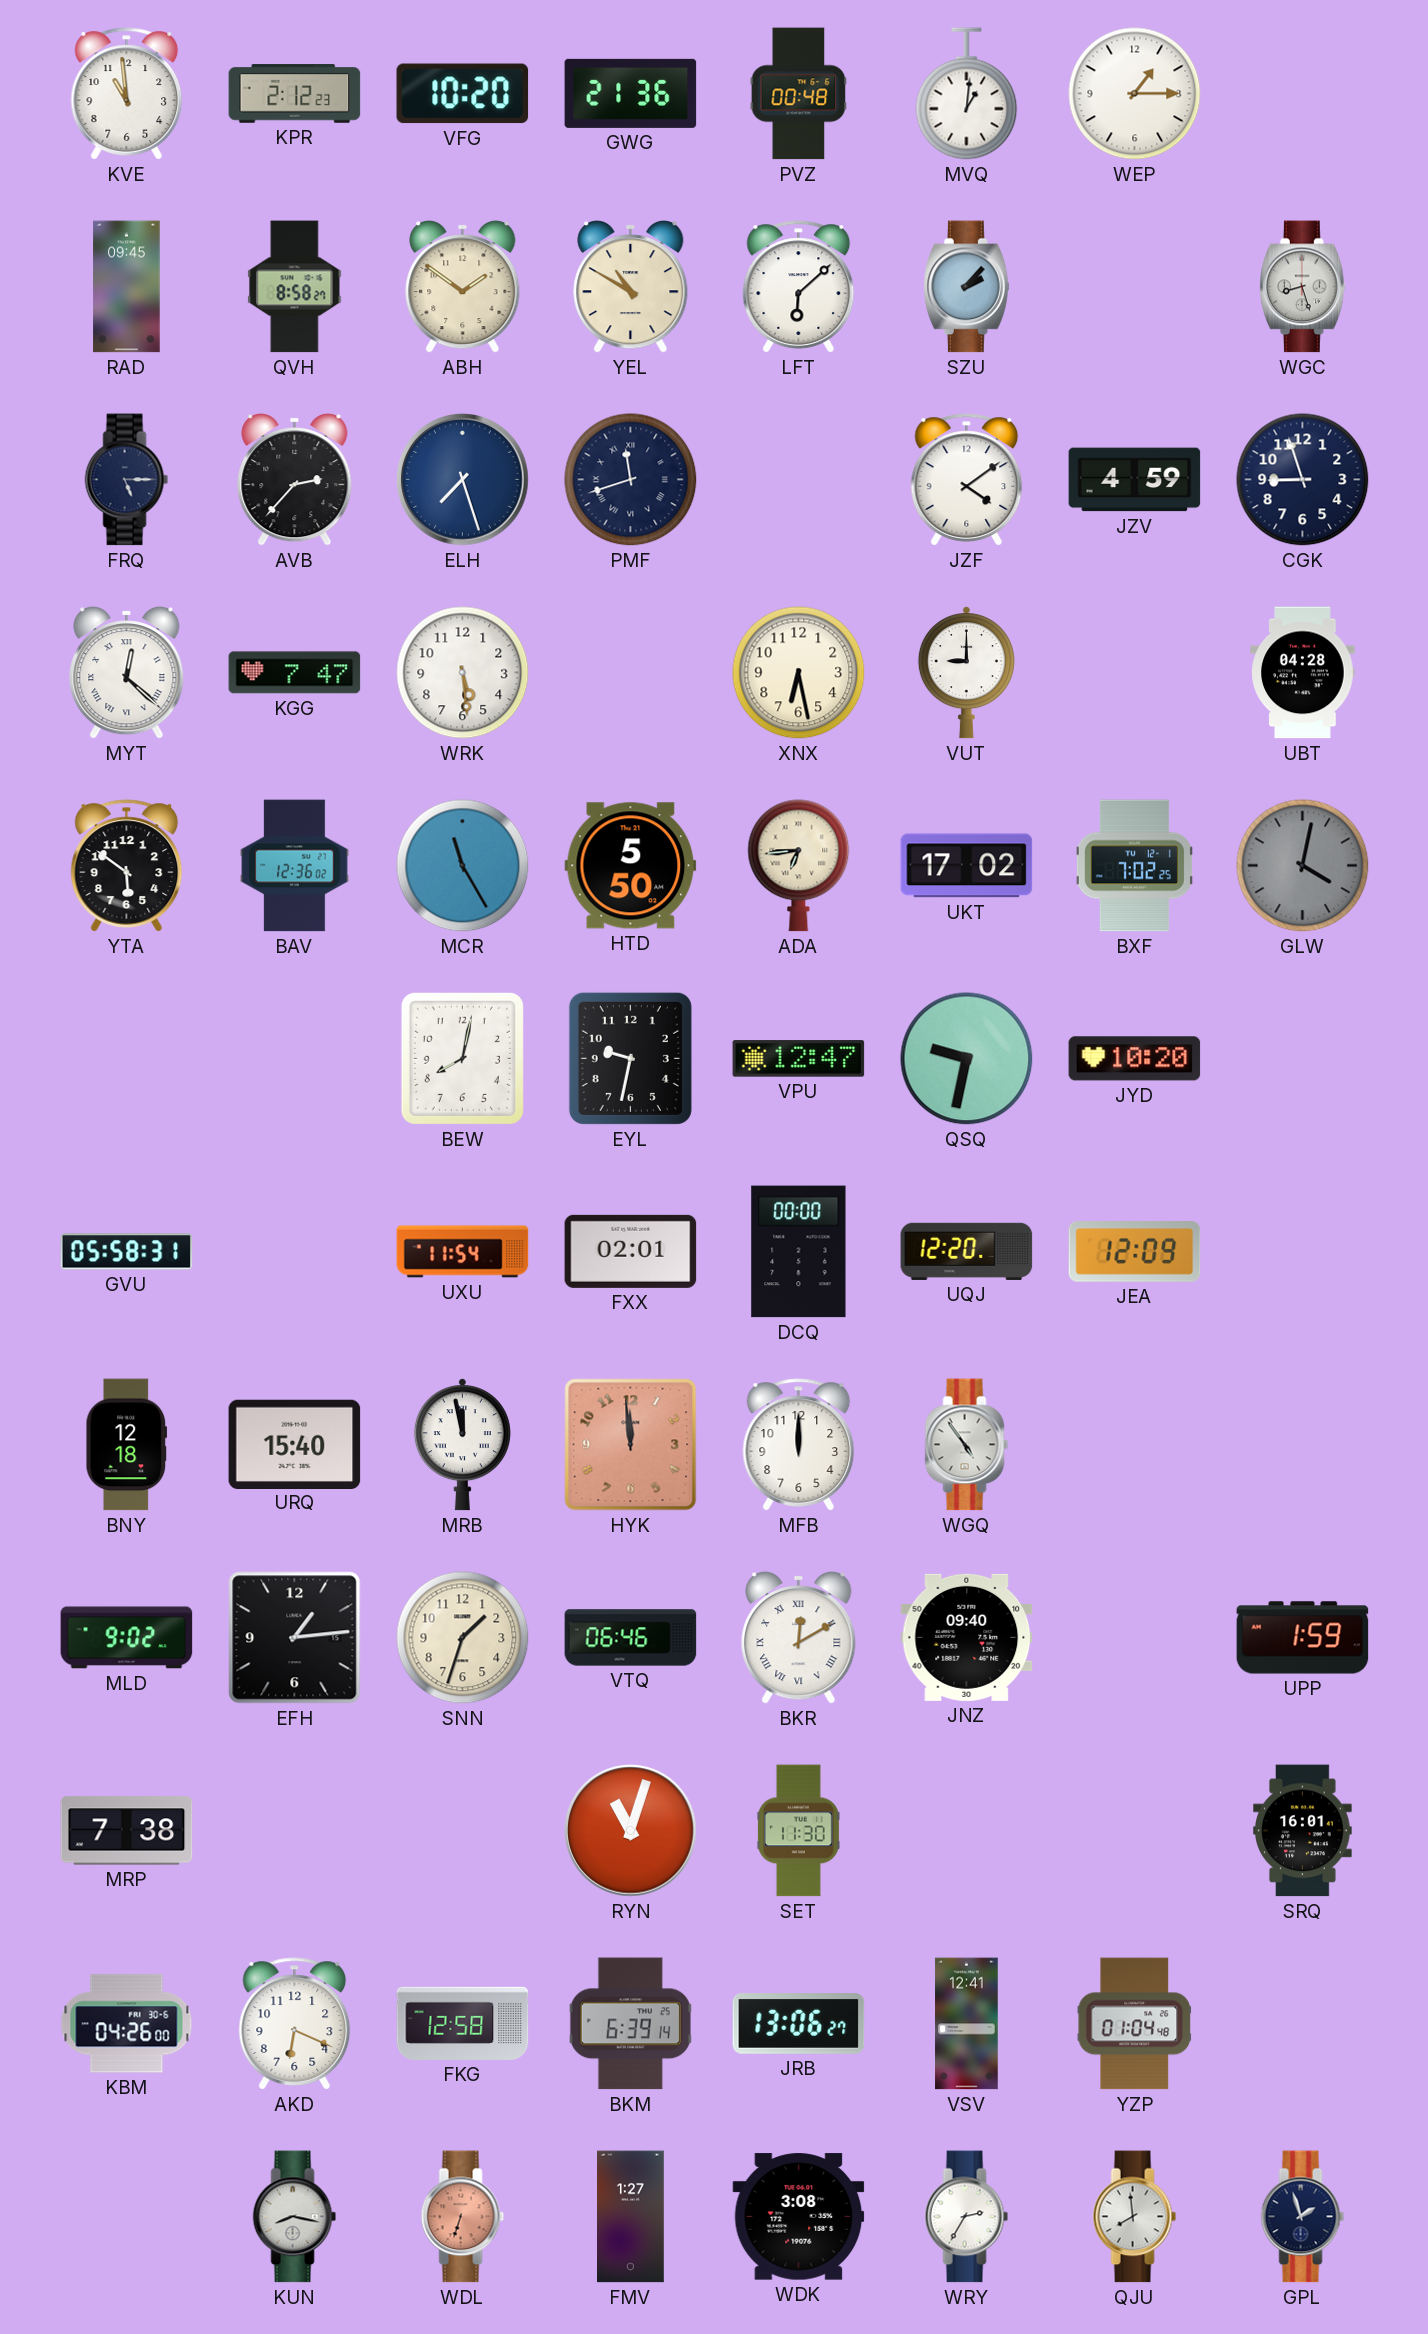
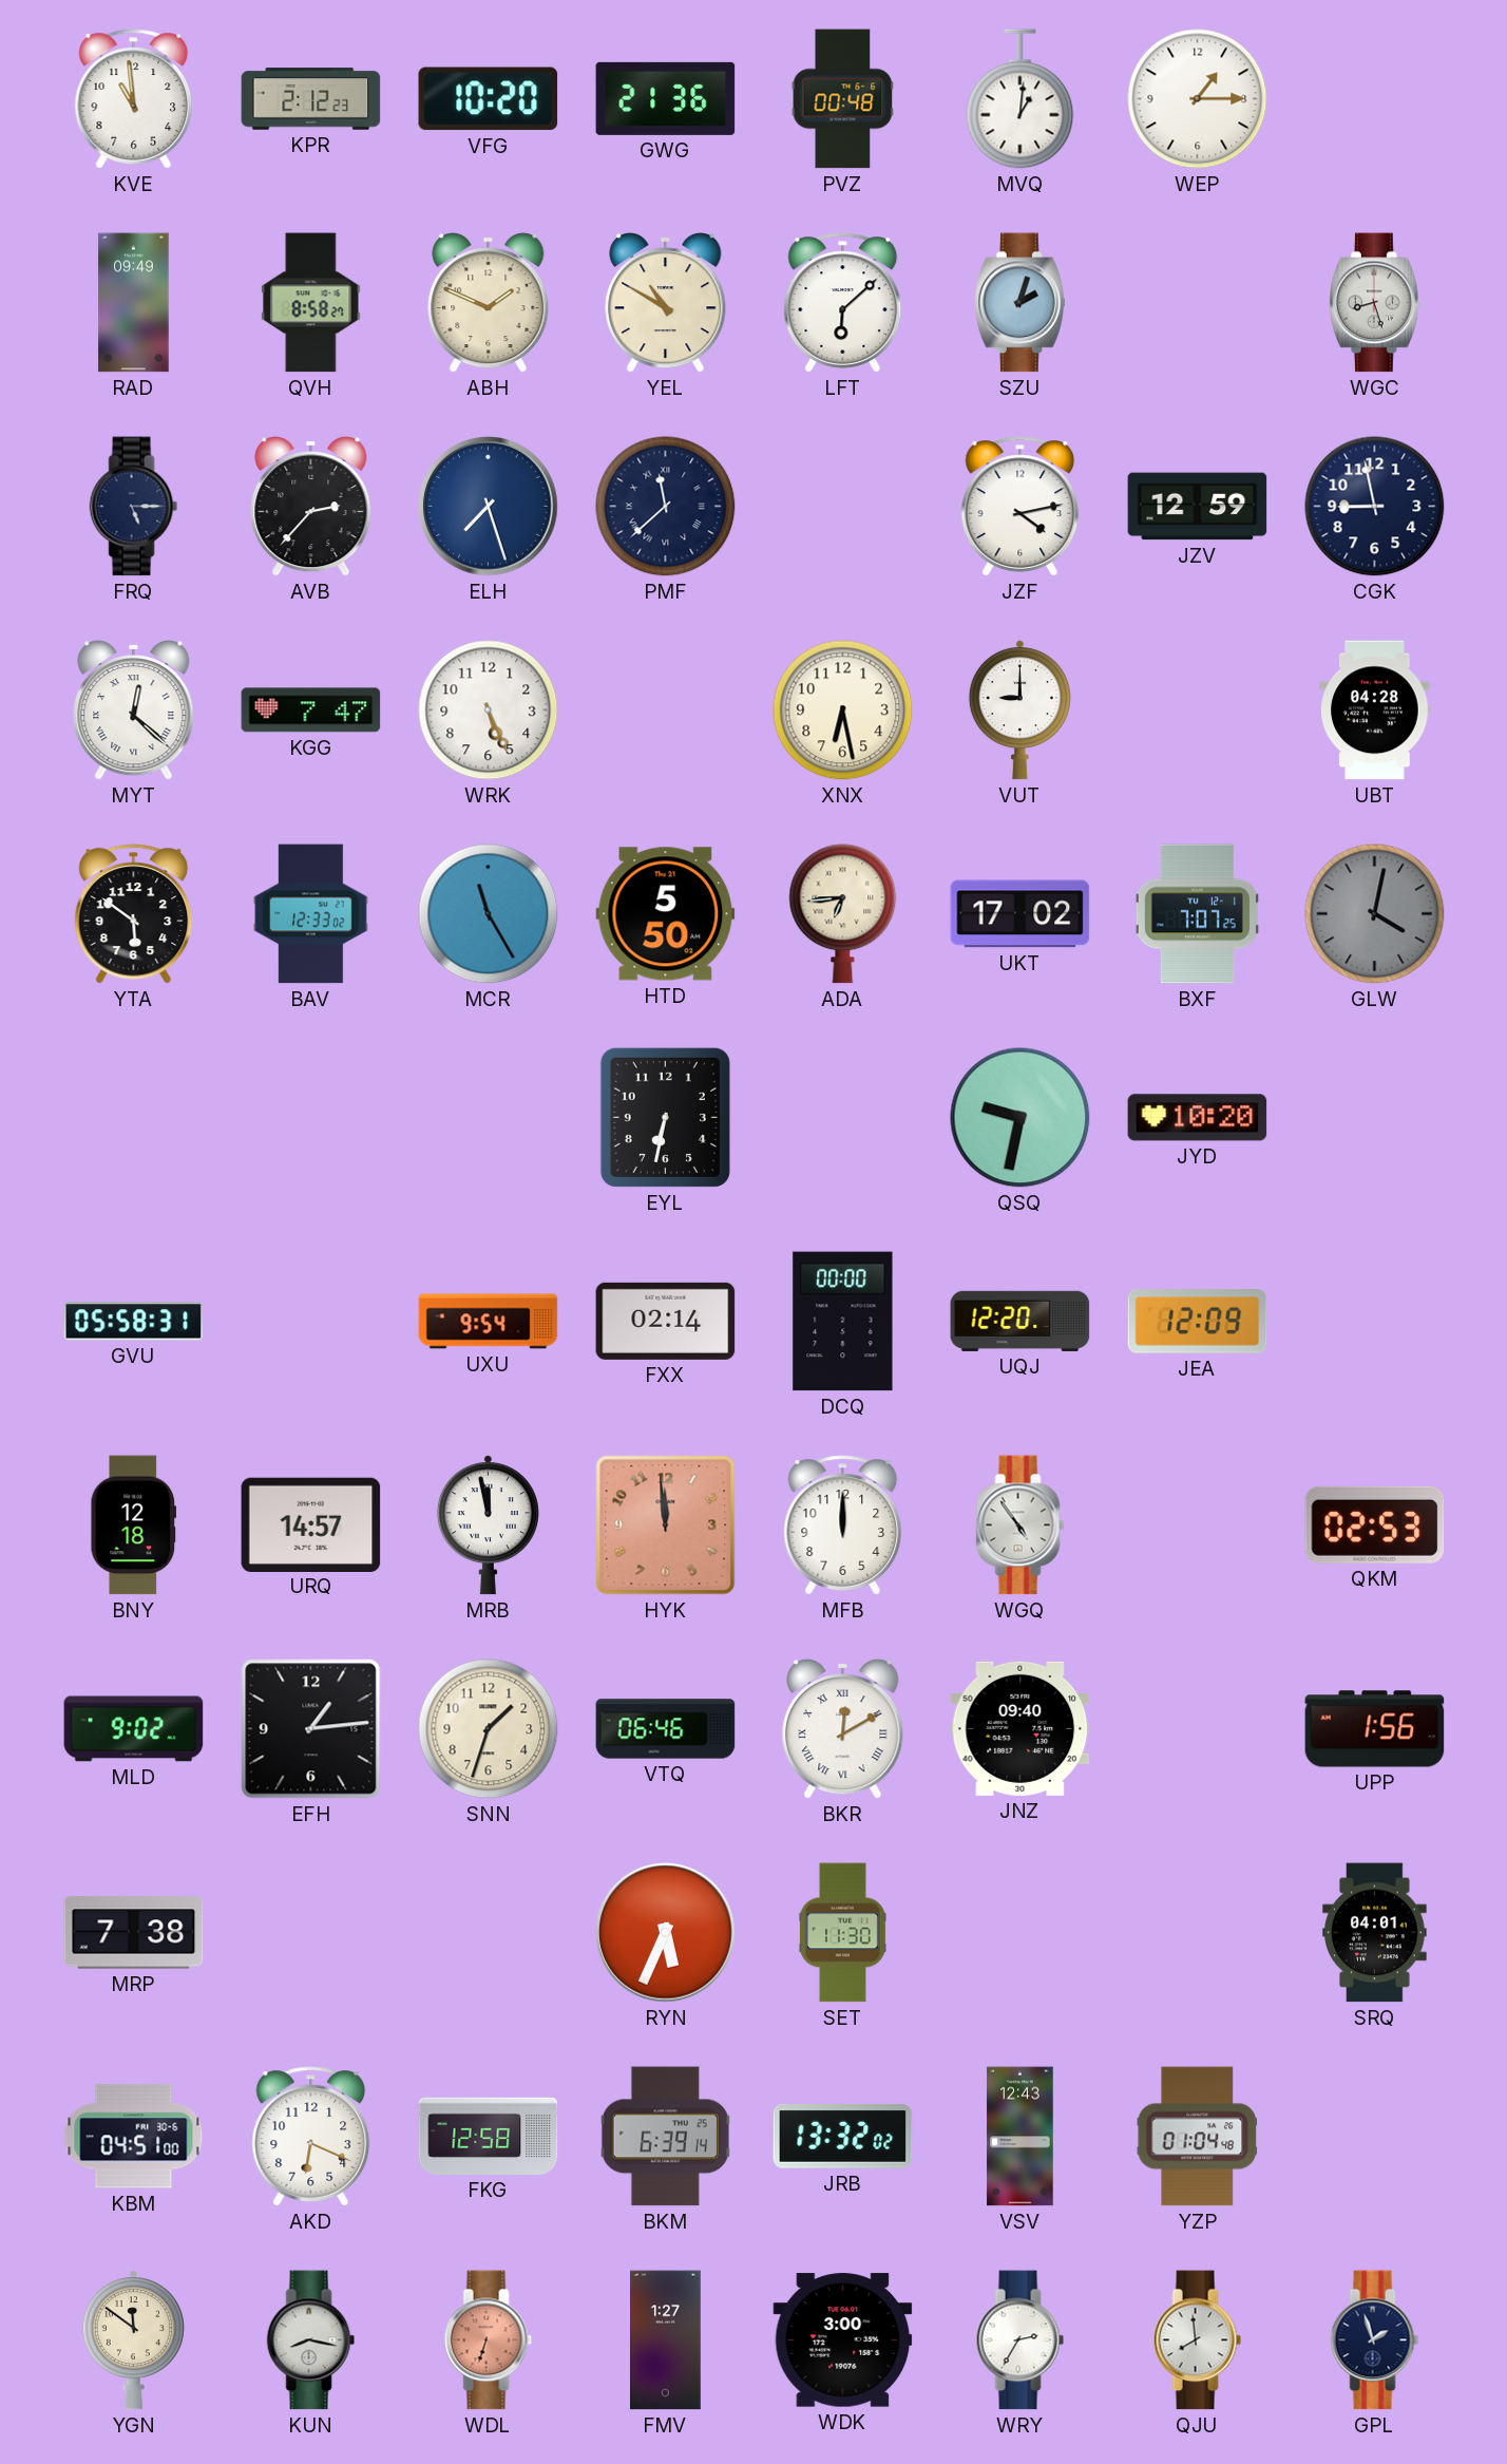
RAD: 09:45 -> 09:49 (134, 303)
ABH: 1:51 -> 1:49 (489, 303)
SZU: 2:07 -> 2:03 (1020, 303)
PMF: 11:42 -> 11:38 (666, 507)
JZF: 4:09 -> 4:13 (1020, 507)
JZV: 4:59 -> 12:59 (1198, 507)
CGK: 8:57 -> 8:58 (1375, 507)
WRK: 5:29 -> 5:26 (489, 710)
BAV: 12:36 -> 12:33 (311, 914)
BXF: 7:02 -> 7:07 (1197, 914)
BEW: 8:02 -> none (462, 1058)
EYL: 9:32 -> 6:32 (665, 1117)
VPU: 12:47 -> none (799, 1059)
UXU: 11:54 -> 9:54 (489, 1322)
FXX: 02:01 -> 02:14 (666, 1321)
URQ: 15:40 -> 14:57 (311, 1524)
QKM: none -> 02:53 (1375, 1524)
UPP: 1:59 -> 1:56 (1375, 1729)
RYN: 11:03 -> 5:34 (666, 1933)
SRQ: 16:01 -> 04:01 (1375, 1933)
KBM: 04:26 -> 04:51 (134, 2137)
JRB: 13:06 -> 13:32 (843, 2137)
VSV: 12:41 -> 12:43 (1020, 2137)
YGN: none -> 11:51 (133, 2340)
WDK: 3:08 -> 3:00 (843, 2340)
